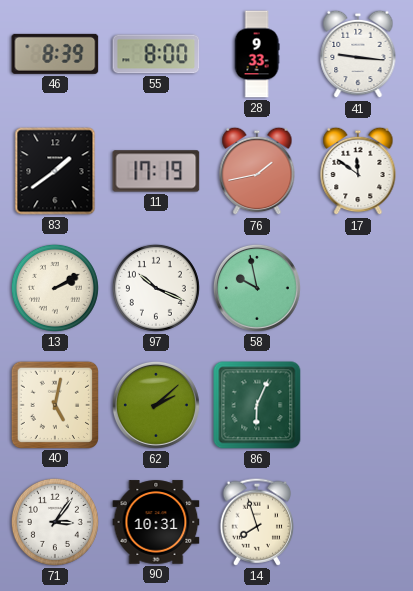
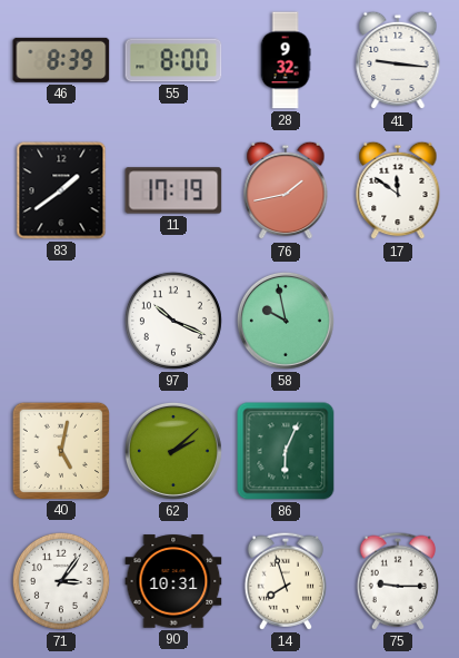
28: 9:33 -> 9:32 (286, 60)
13: 2:10 -> none (55, 288)
75: none -> 9:15 (397, 581)
